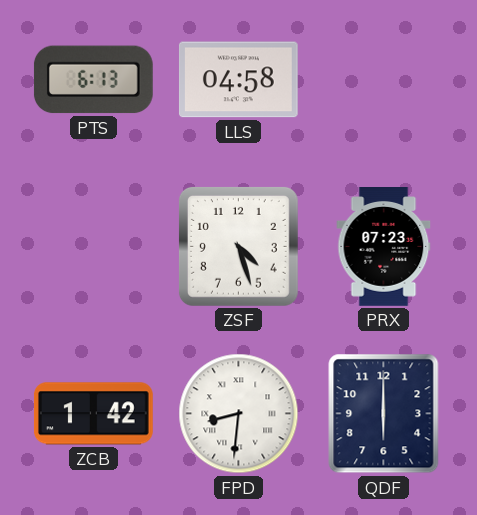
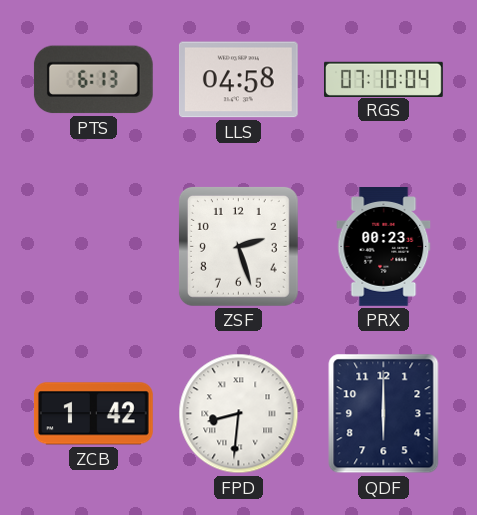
RGS: none -> 07:10 (384, 79)
ZSF: 4:27 -> 2:27 (238, 246)
PRX: 07:23 -> 00:23 (384, 247)
